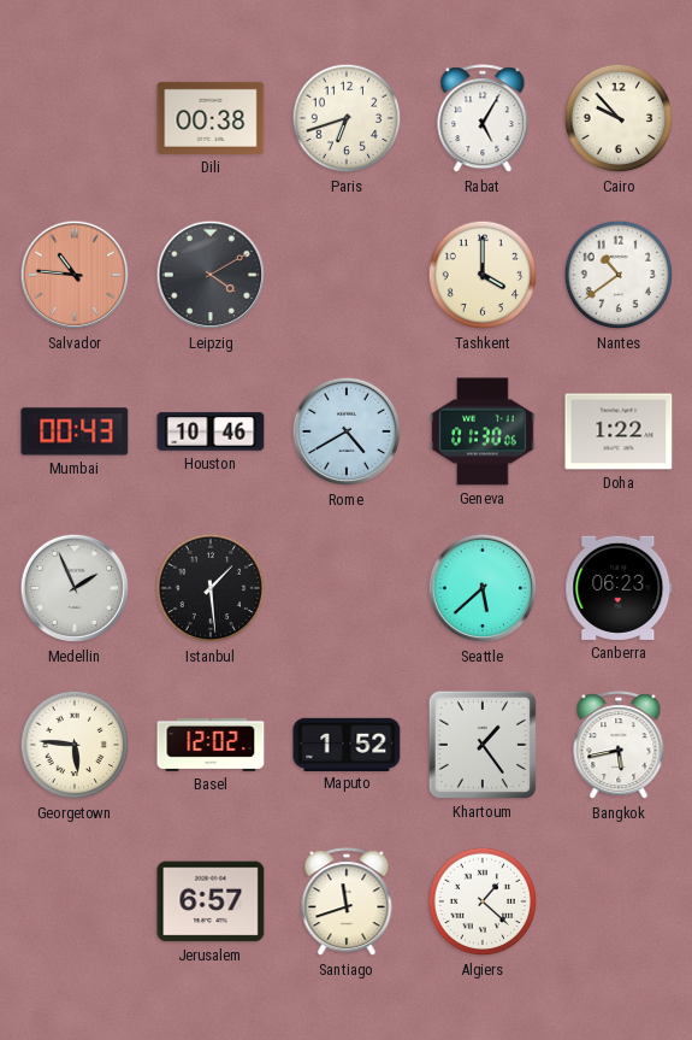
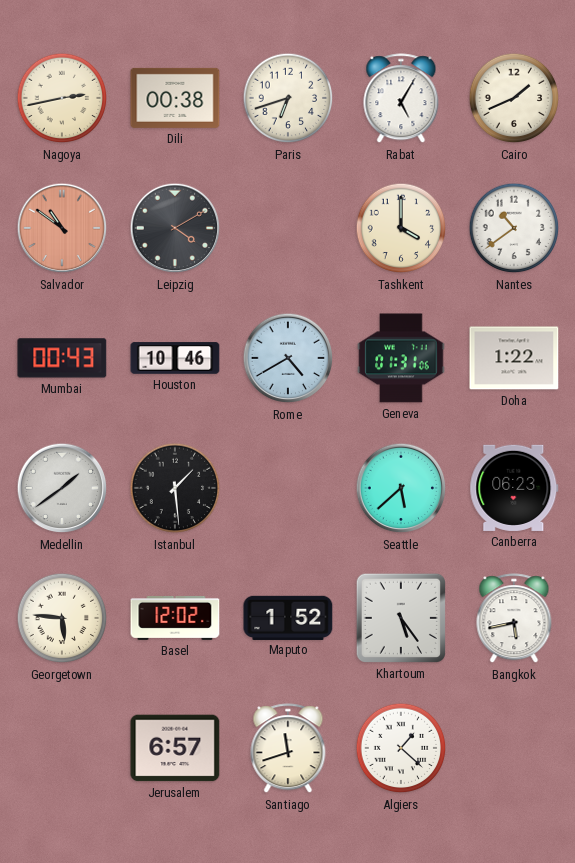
Nagoya: none -> 2:43 (62, 98)
Cairo: 9:53 -> 1:41 (514, 98)
Salvador: 10:46 -> 10:51 (62, 228)
Geneva: 01:30 -> 01:31 (401, 358)
Medellin: 1:56 -> 1:39 (62, 488)
Khartoum: 1:24 -> 5:24 (401, 618)
